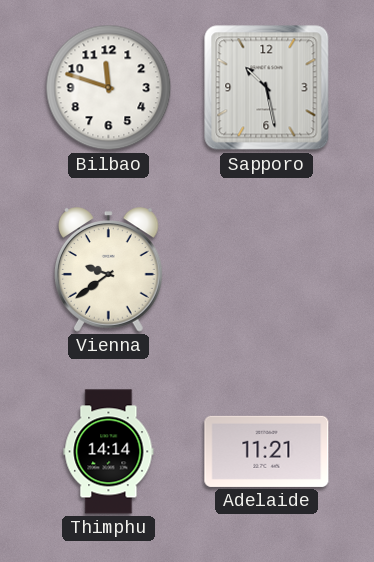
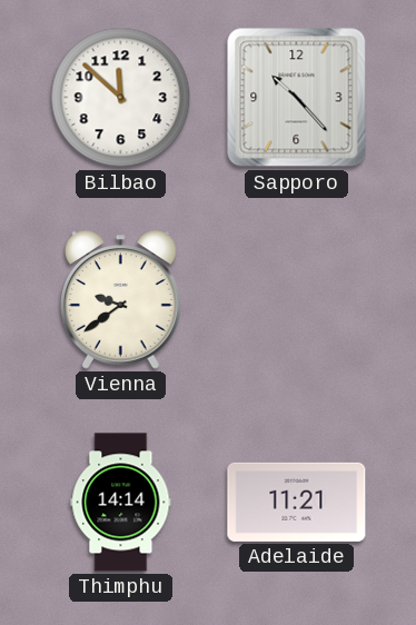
Bilbao: 11:48 -> 11:52 (121, 98)
Sapporo: 10:28 -> 10:23 (297, 98)
